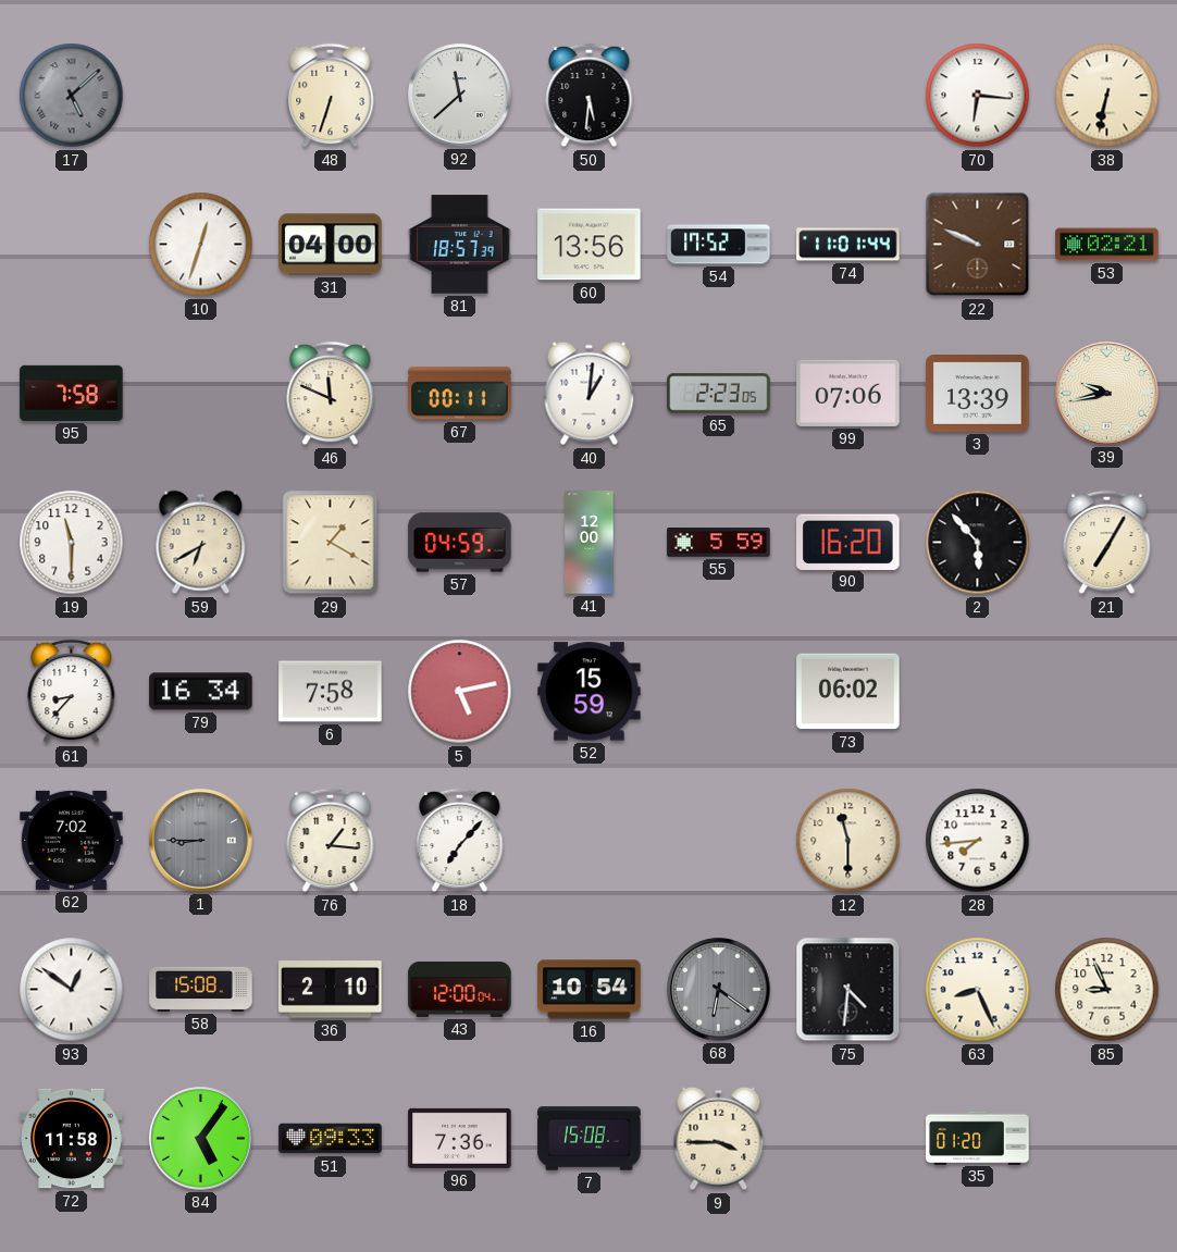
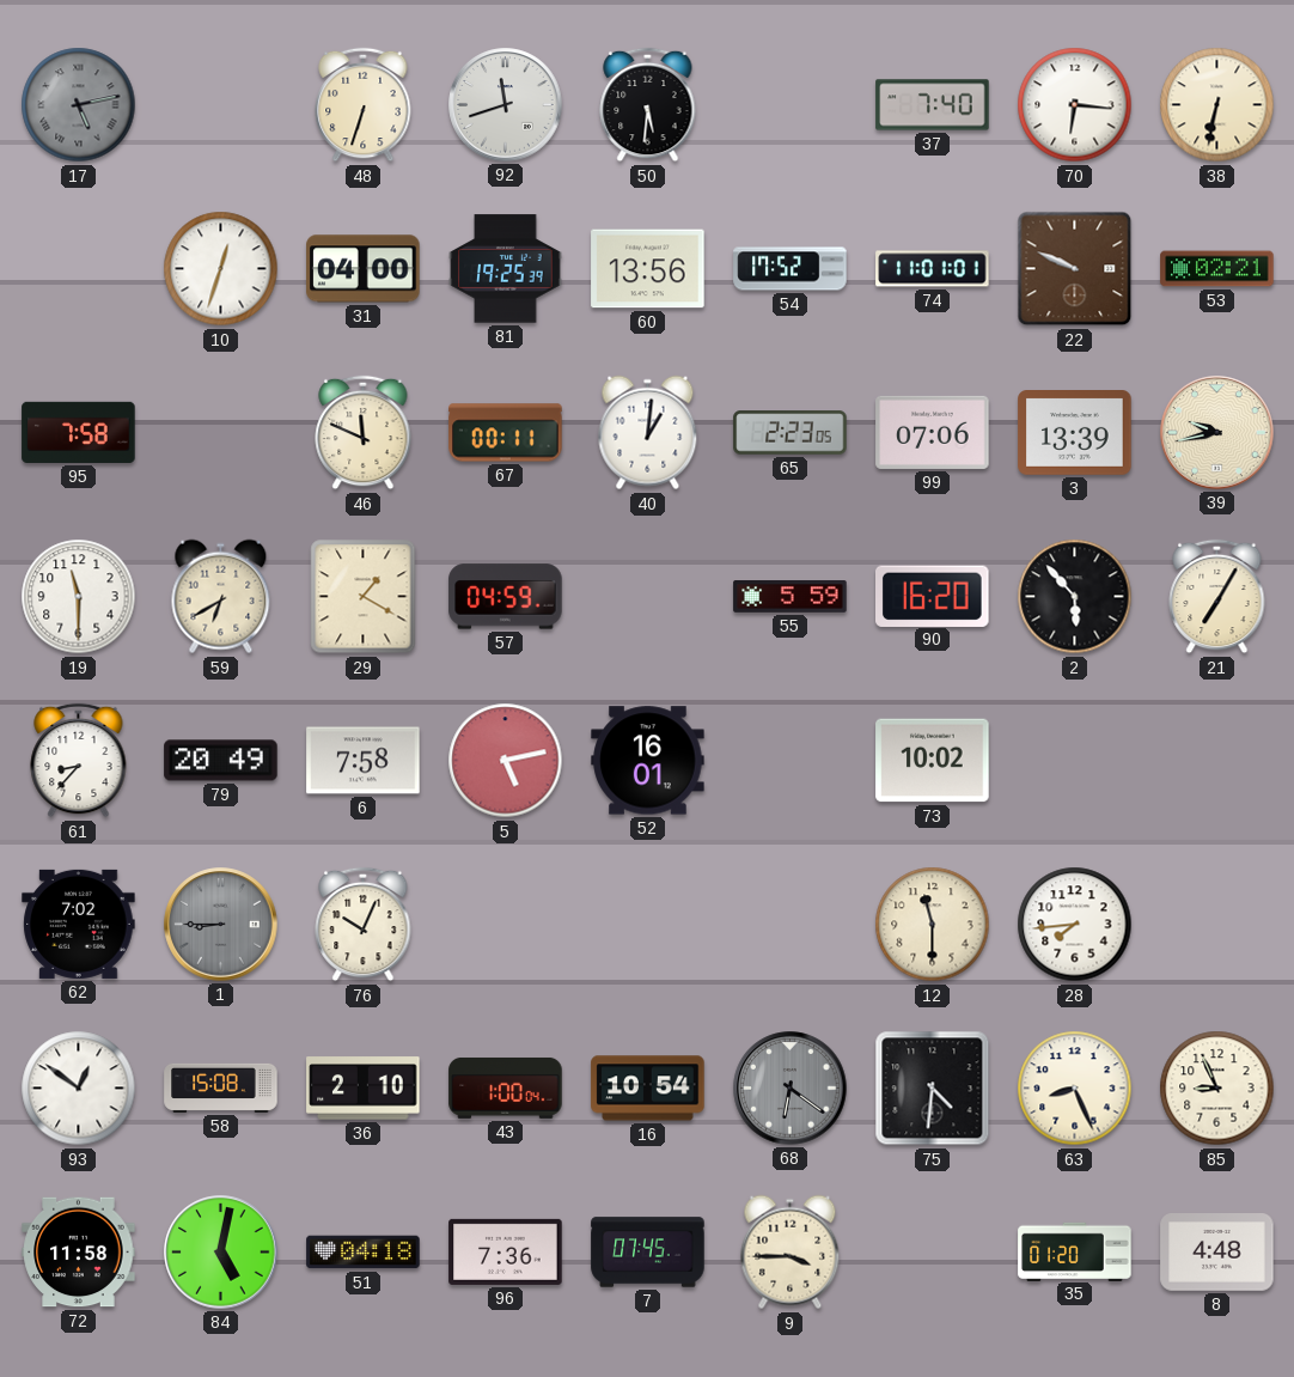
17: 5:08 -> 5:13 (79, 105)
92: 11:38 -> 11:42 (506, 105)
37: none -> 7:40 (933, 105)
81: 18:57 -> 19:25 (506, 269)
74: 11:01:44 -> 11:01:01 (933, 269)
41: 12:00 -> none (590, 543)
79: 16:34 -> 20:49 (221, 761)
52: 15:59 -> 16:01 (648, 761)
73: 06:02 -> 10:02 (933, 761)
76: 1:16 -> 10:04 (364, 925)
18: 7:07 -> none (460, 841)
43: 12:00 -> 1:00 (506, 1087)
84: 5:06 -> 5:02 (221, 1253)
51: 09:33 -> 04:18 (364, 1253)
7: 15:08 -> 07:45 (648, 1253)
8: none -> 4:48 (1217, 1253)
